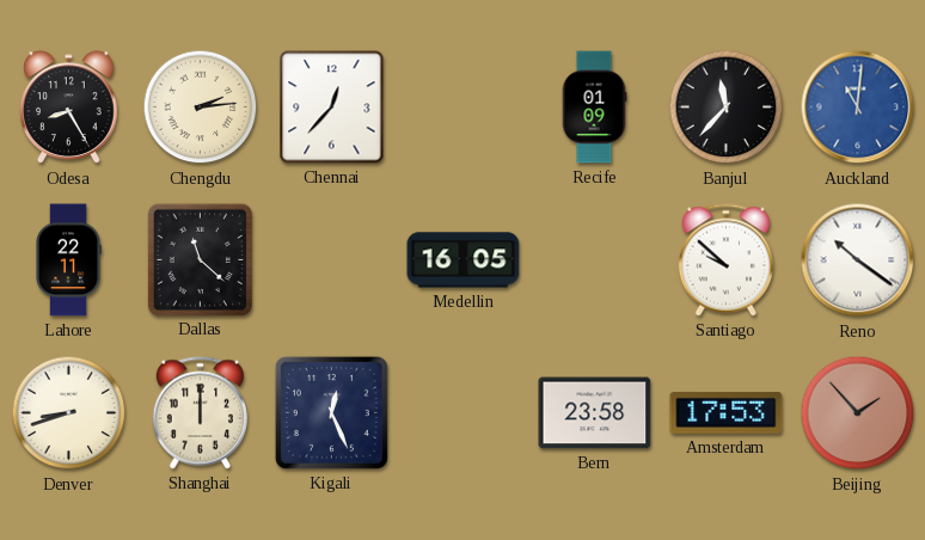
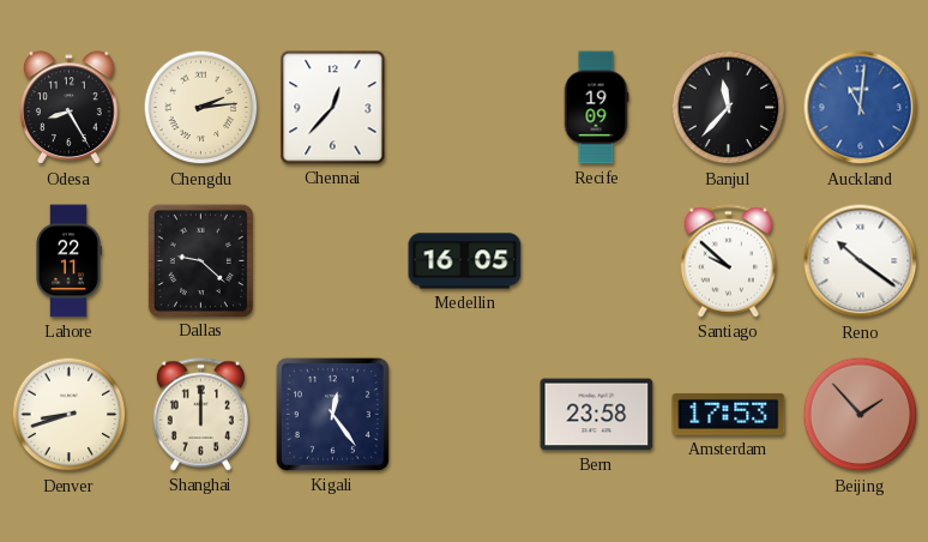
Recife: 01:09 -> 19:09 (596, 108)
Dallas: 11:22 -> 9:22 (200, 260)
Kigali: 12:26 -> 12:24 (332, 414)
